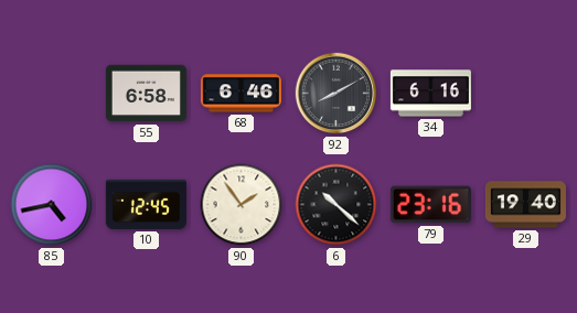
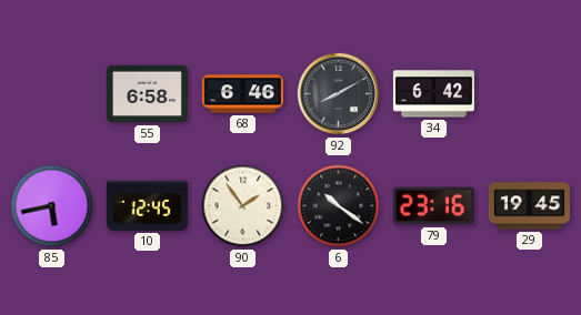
34: 6:16 -> 6:42 (433, 94)
85: 4:43 -> 5:43 (52, 206)
6: 10:22 -> 10:21 (339, 206)
29: 19:40 -> 19:45 (529, 206)
